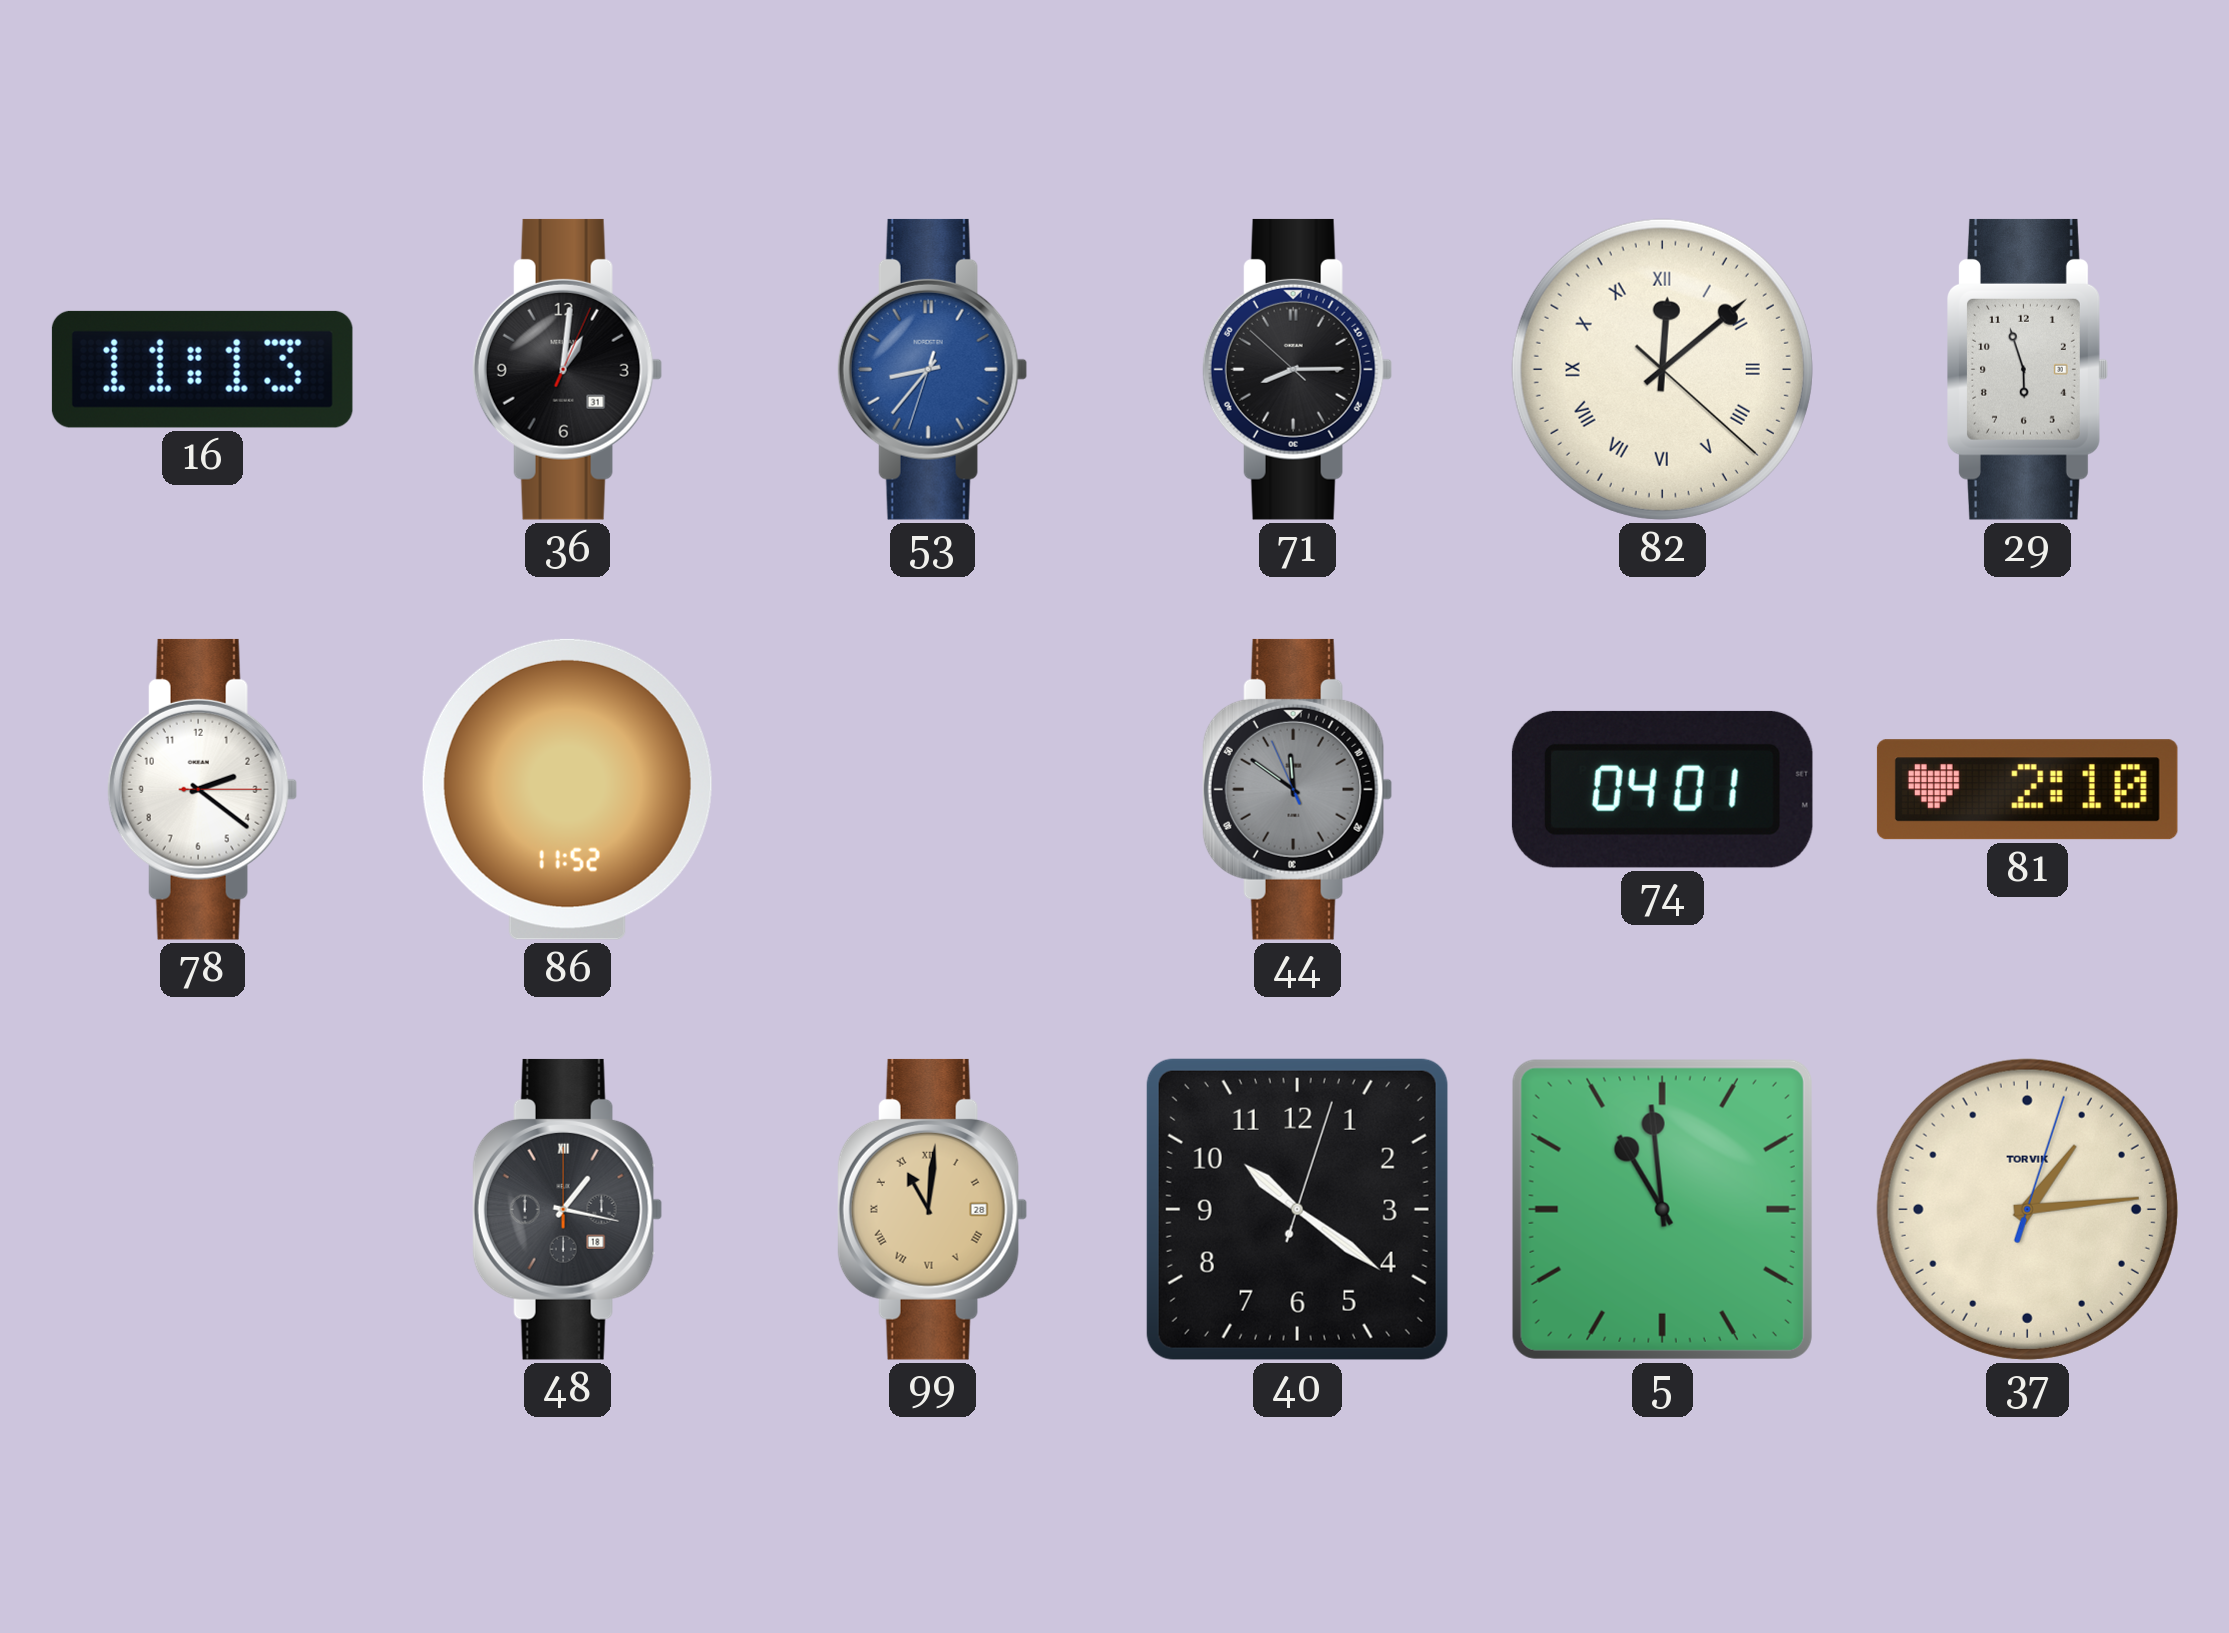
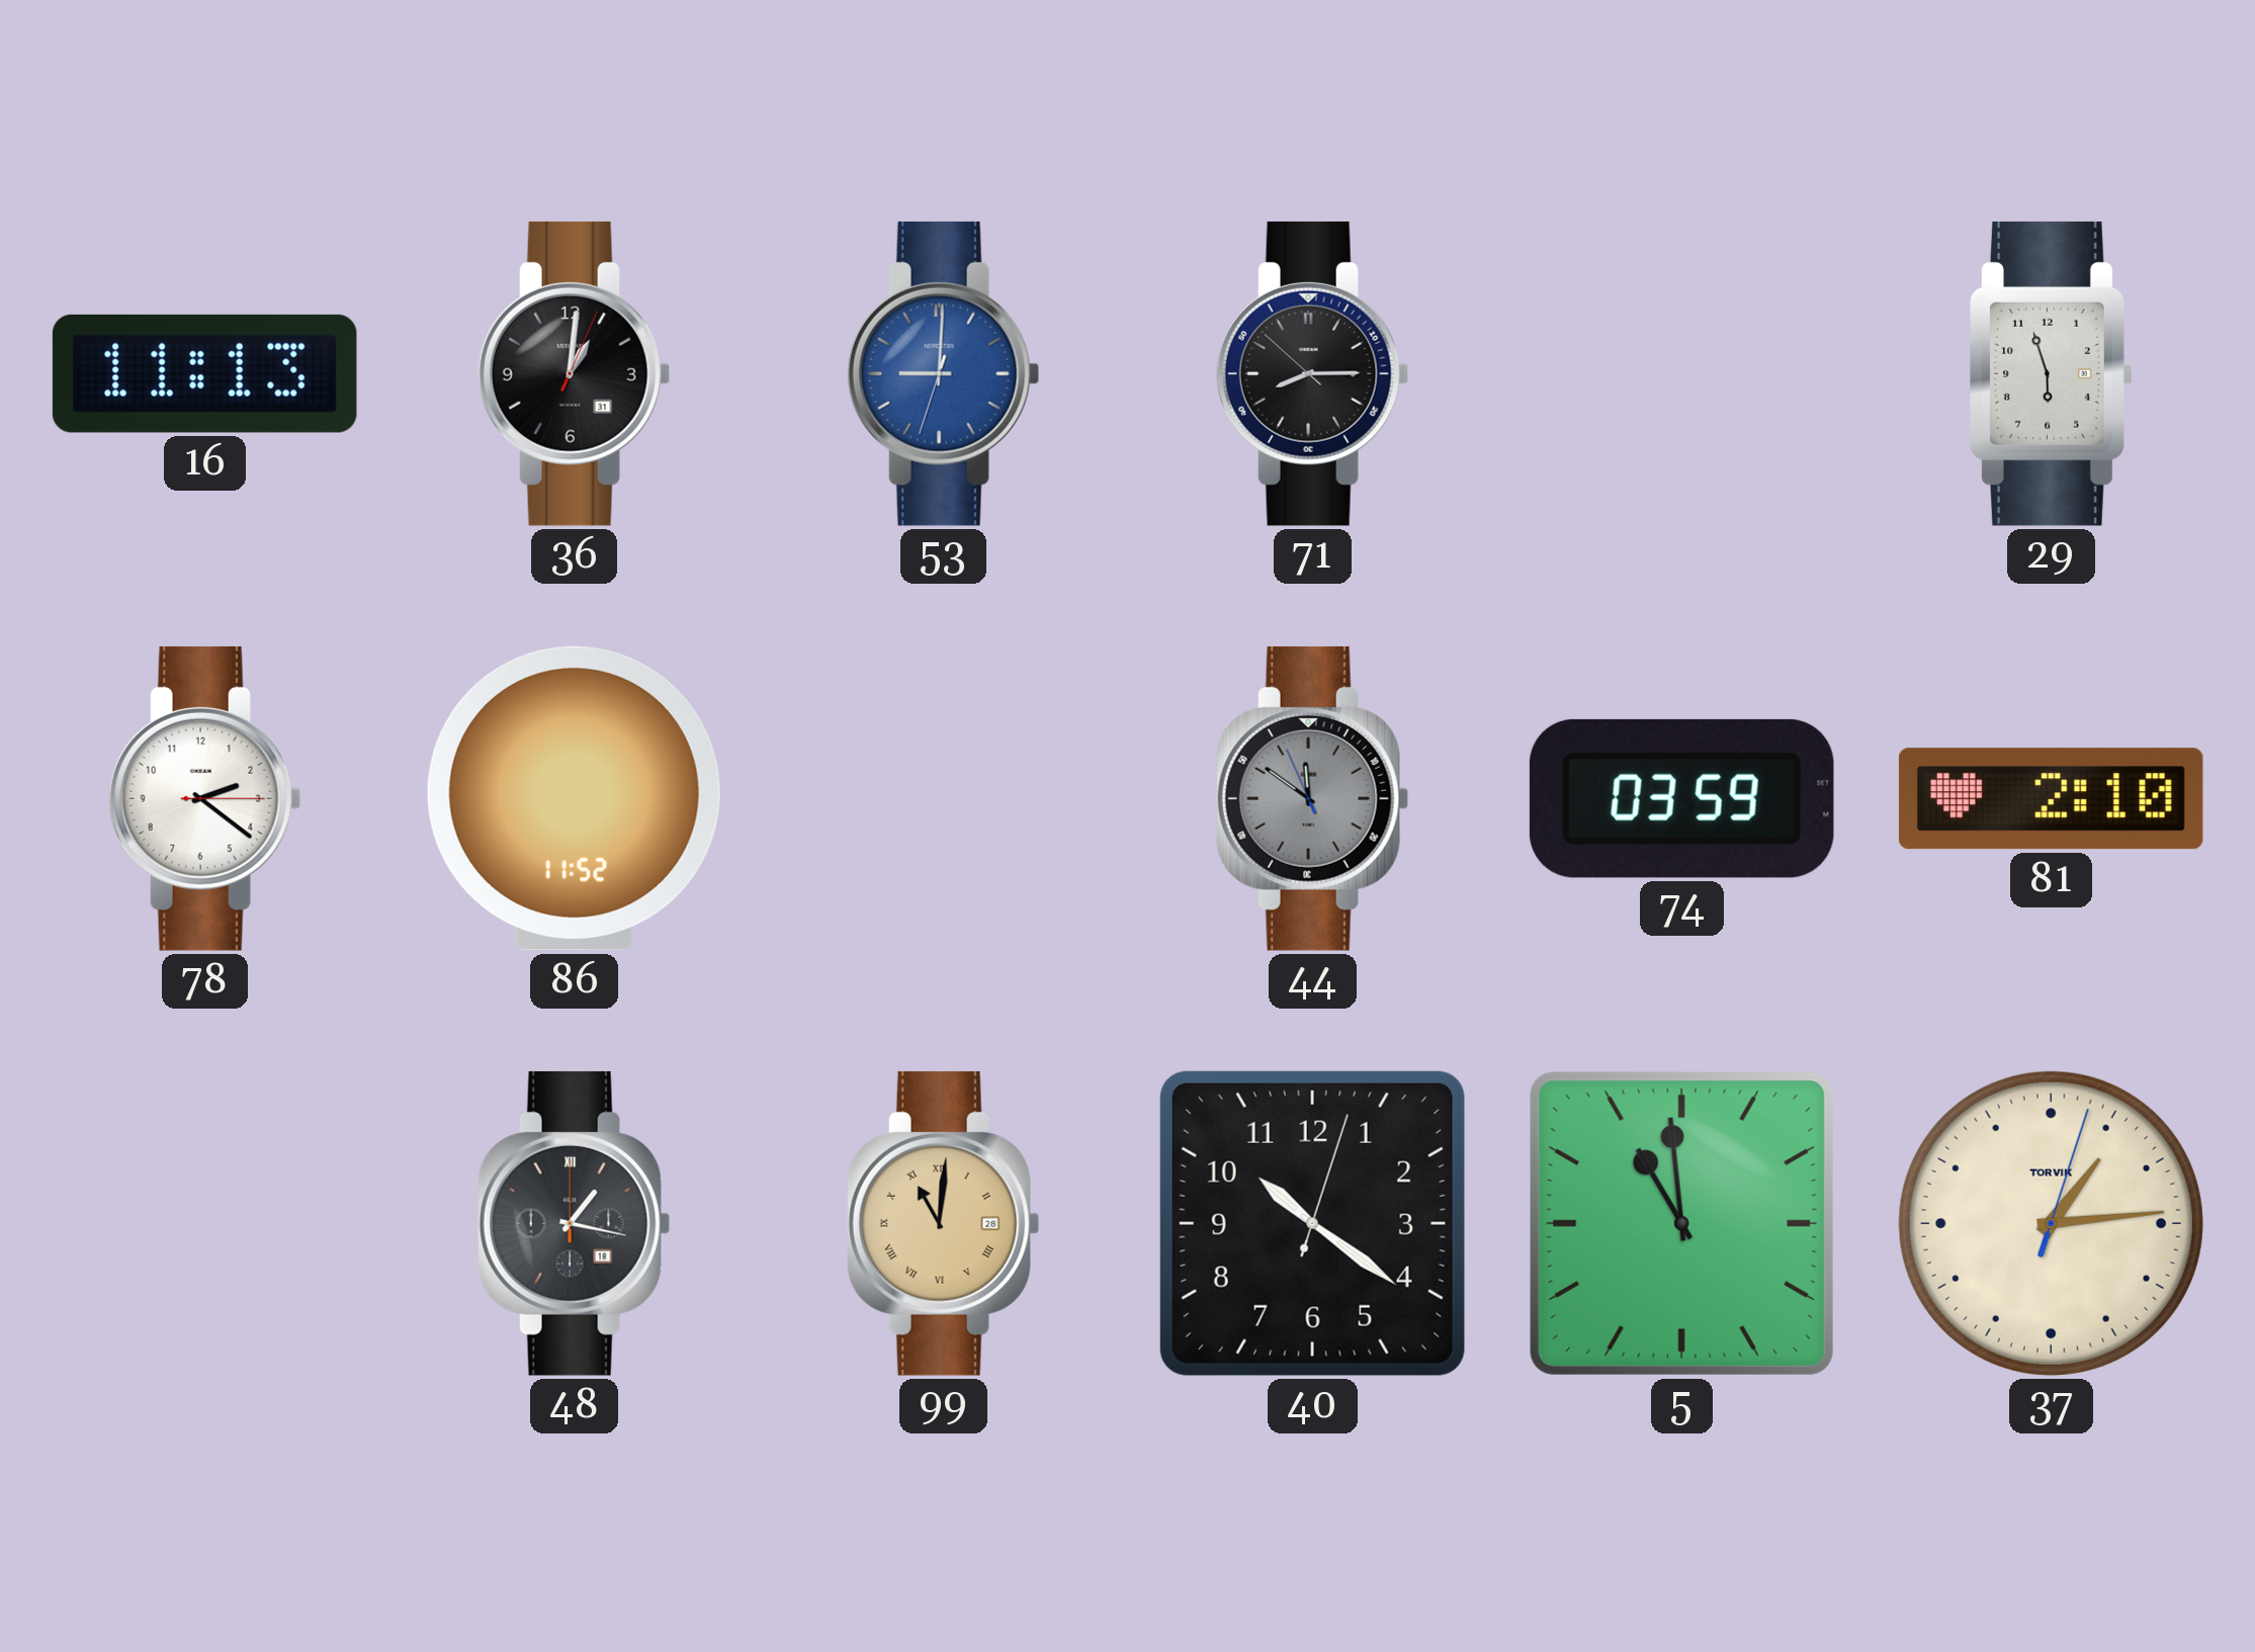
53: 8:36 -> 9:00 (943, 373)
82: 12:08 -> none (1662, 369)
74: 04:01 -> 03:59 (1681, 798)
